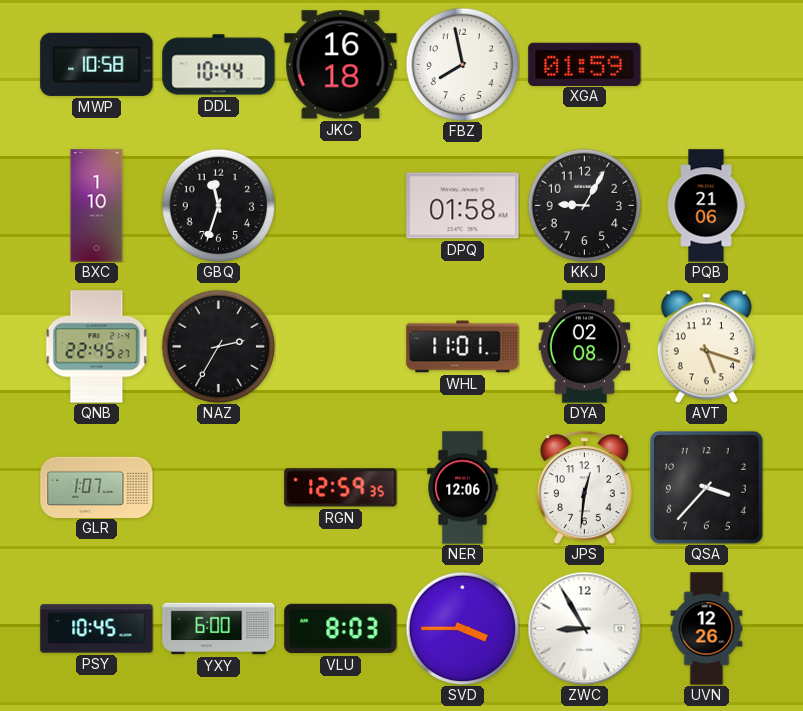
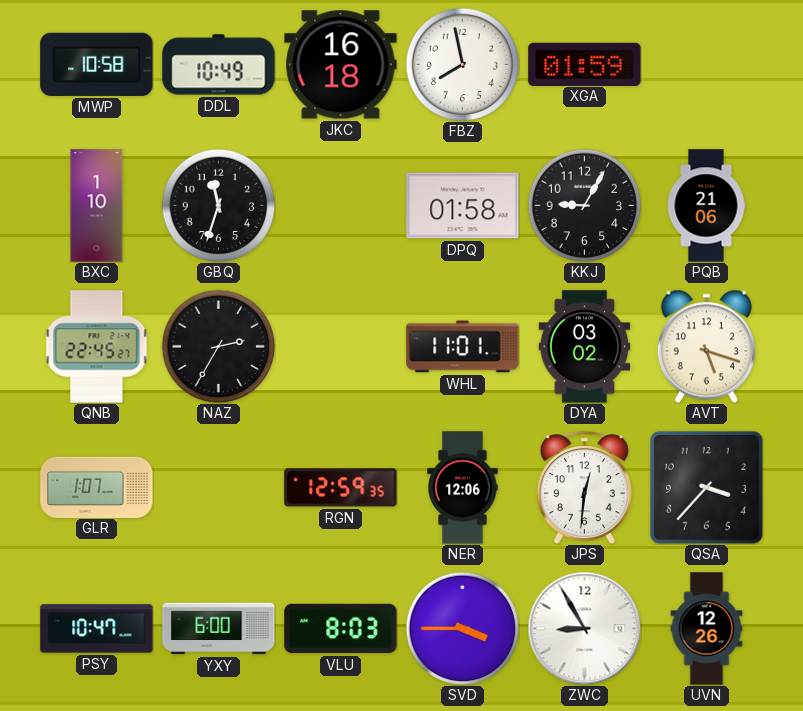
DDL: 10:44 -> 10:49 (219, 65)
DYA: 02:08 -> 03:02 (585, 347)
PSY: 10:45 -> 10:47 (97, 629)
